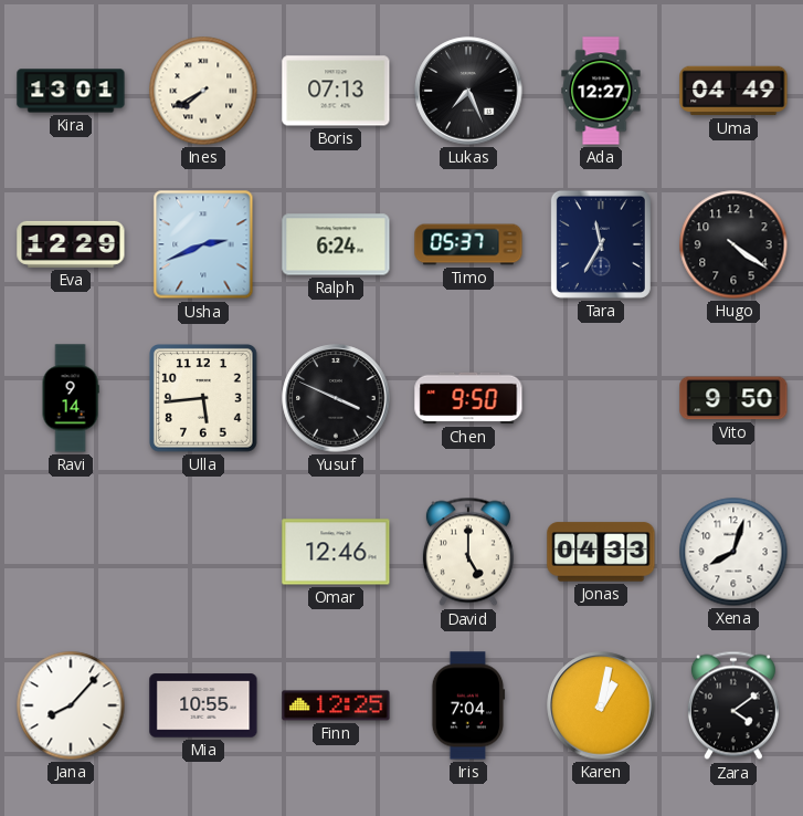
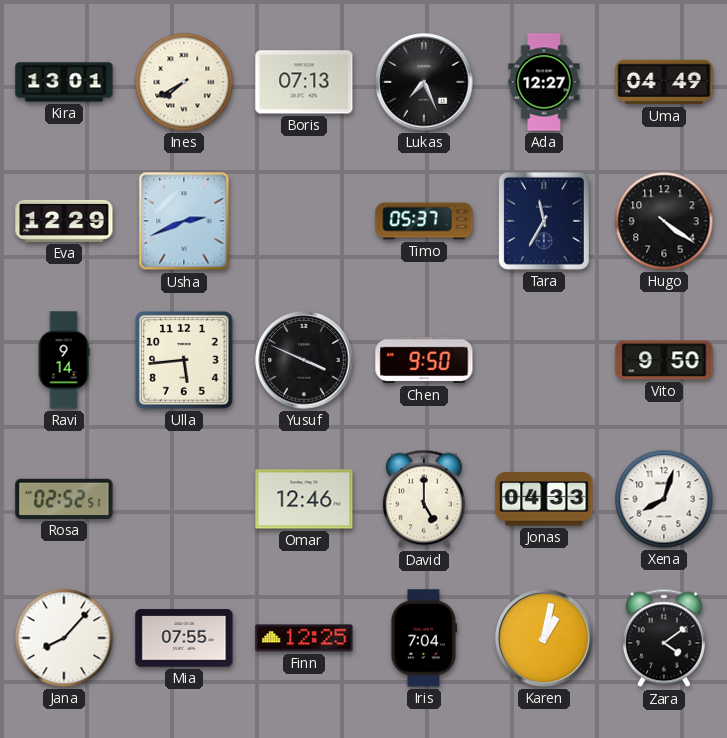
Ralph: 6:24 -> none (336, 244)
Rosa: none -> 02:52 (64, 499)
Mia: 10:55 -> 07:55 (184, 638)
